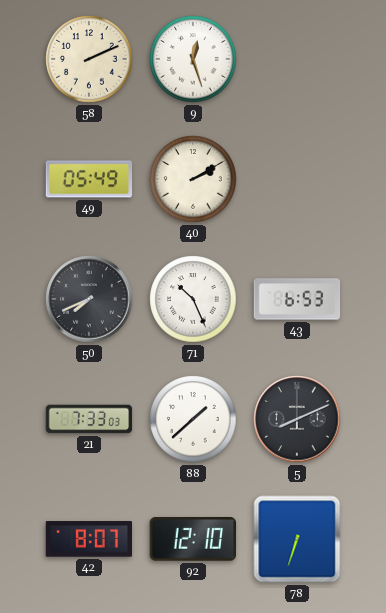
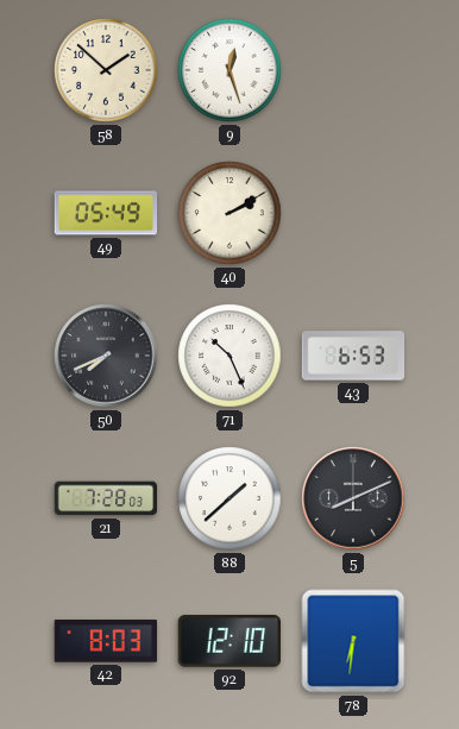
58: 2:11 -> 1:52 (106, 70)
21: 7:33 -> 7:28 (106, 498)
42: 8:07 -> 8:03 (105, 641)
78: 6:33 -> 6:31 (353, 641)
